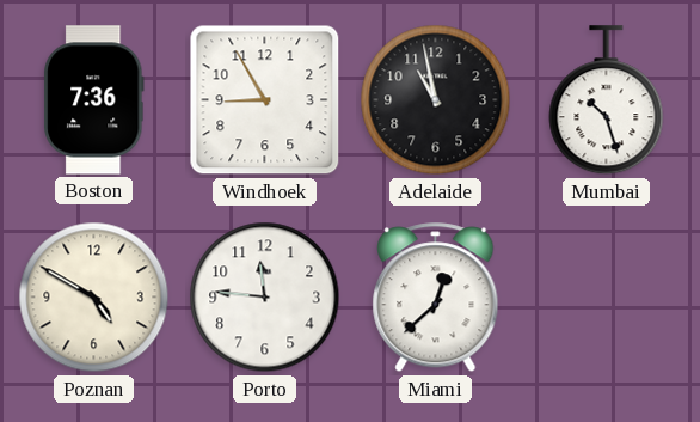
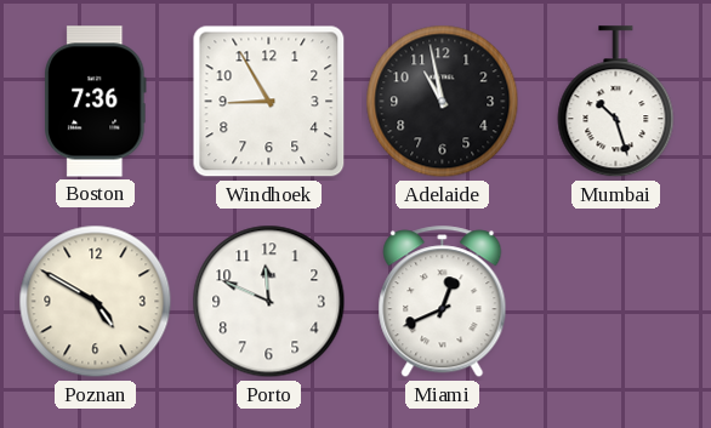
Porto: 11:46 -> 11:49 (269, 302)
Miami: 12:38 -> 12:41 (443, 302)
